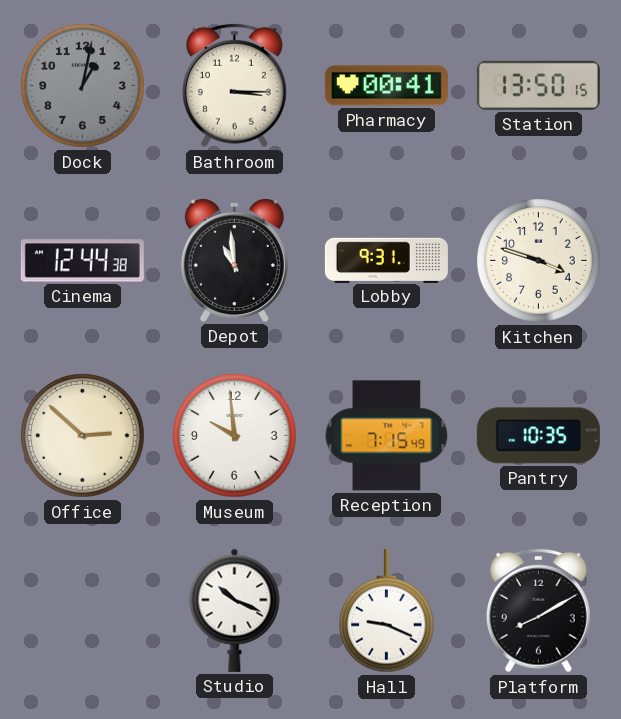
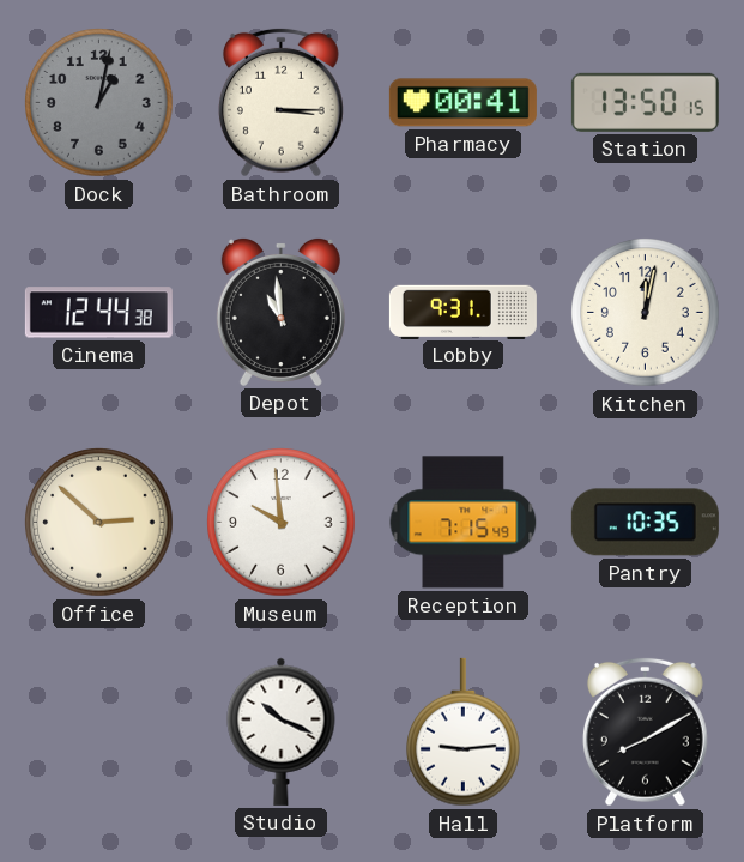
Kitchen: 3:48 -> 12:02 (646, 313)
Hall: 9:19 -> 9:14 (464, 733)
